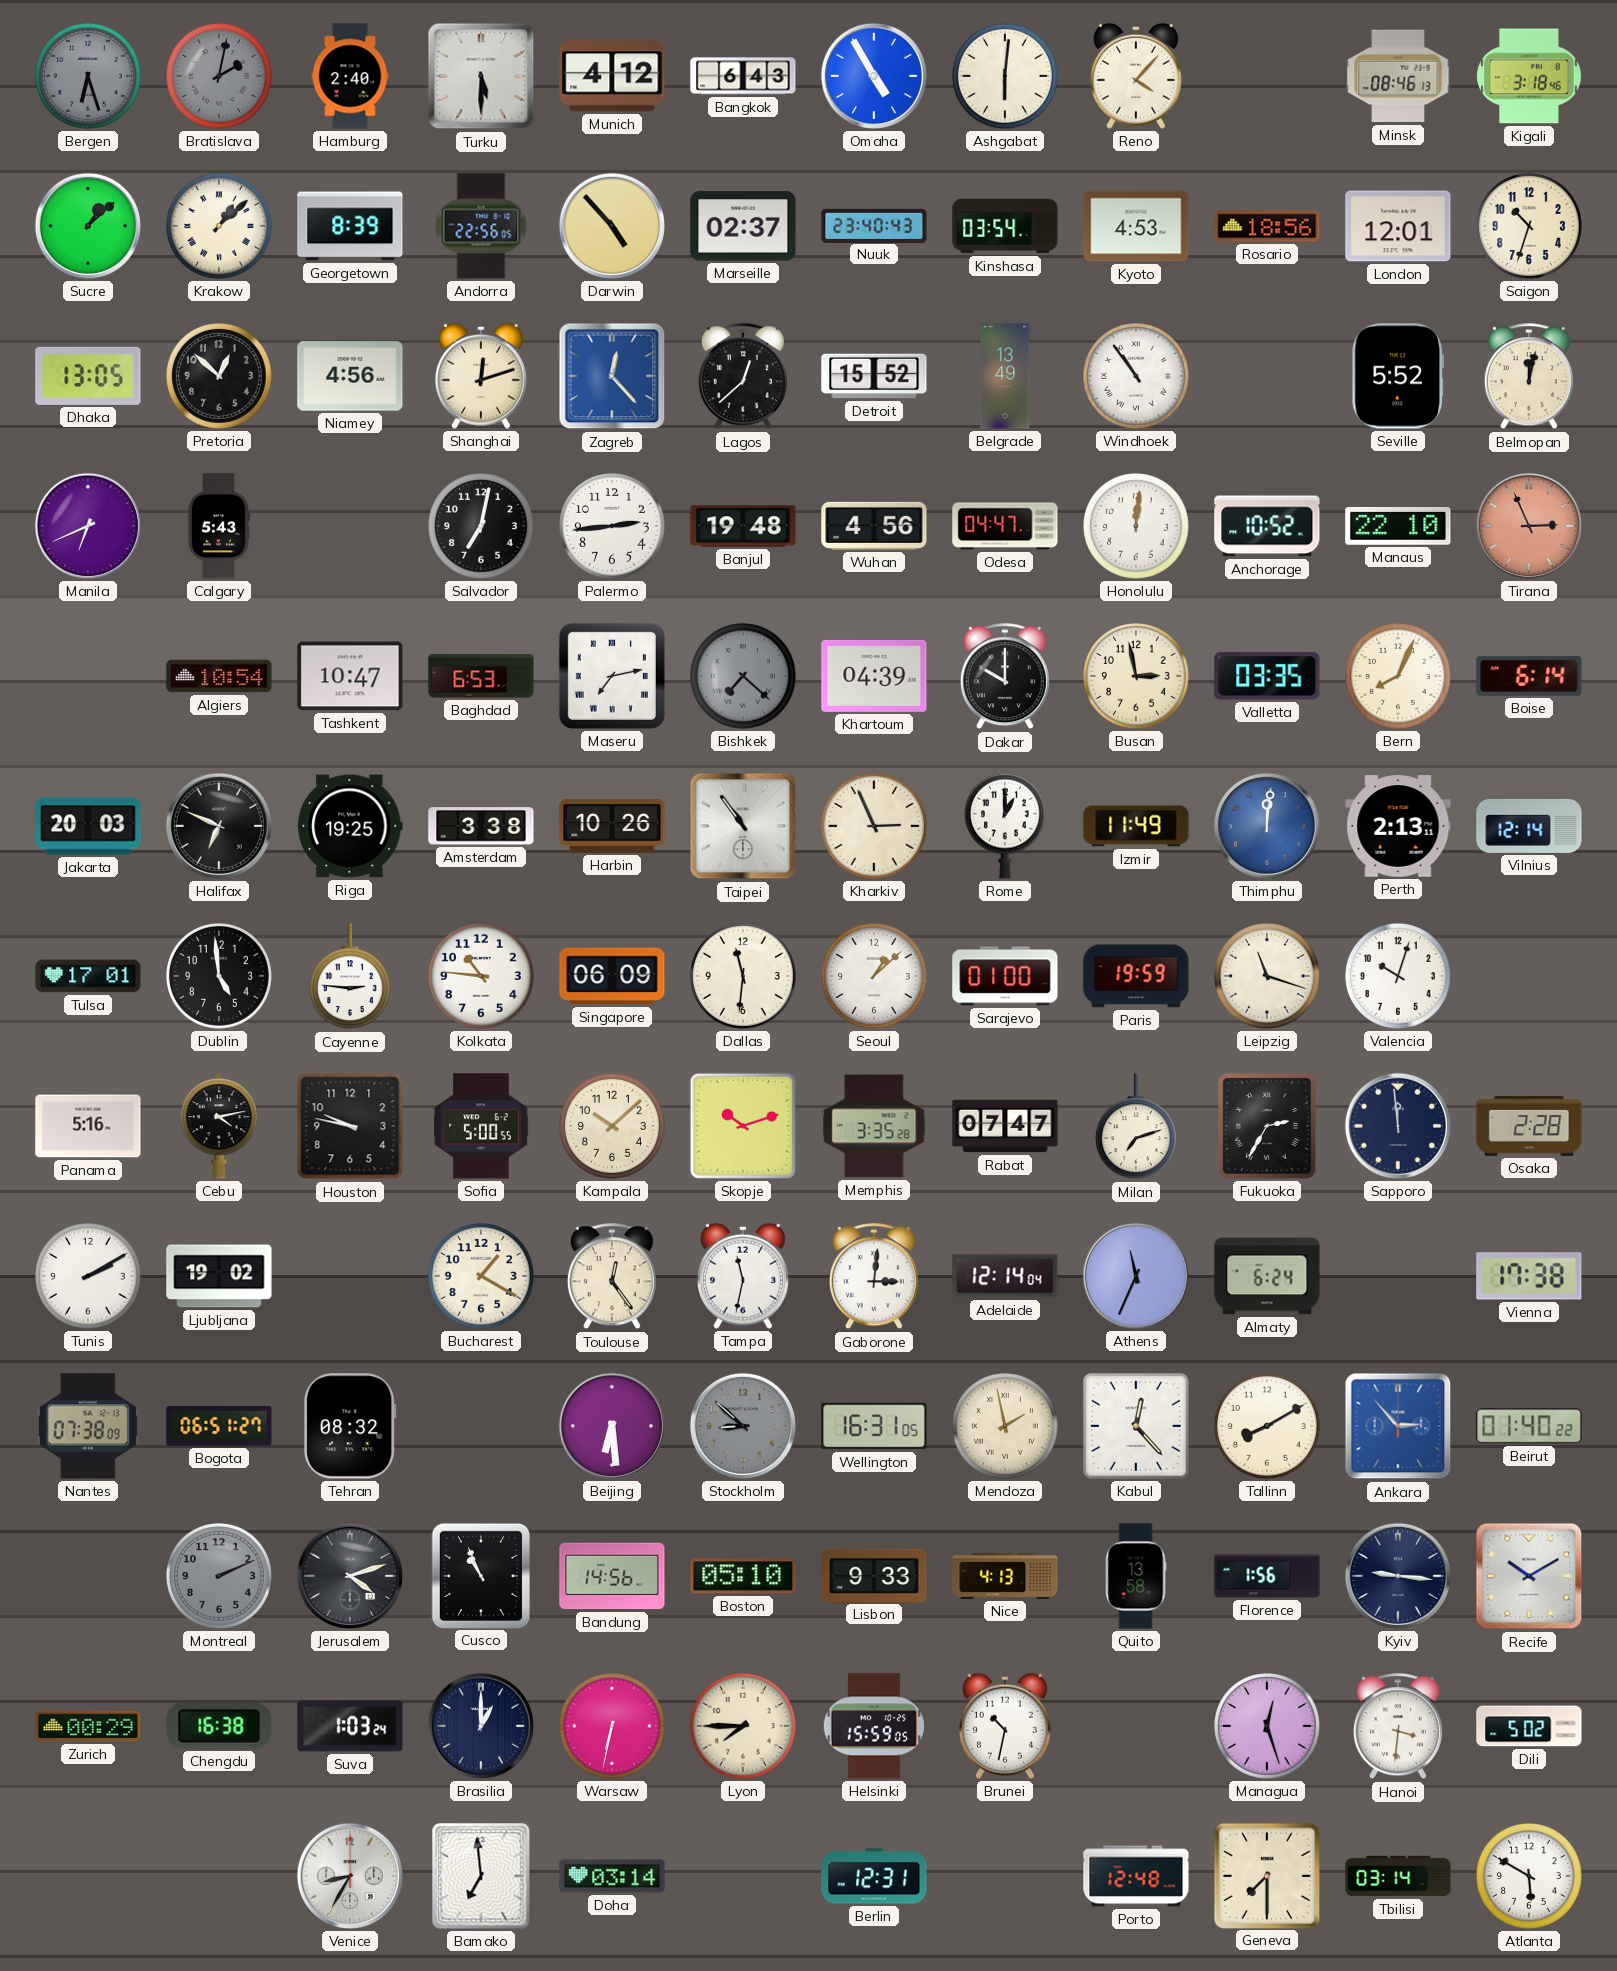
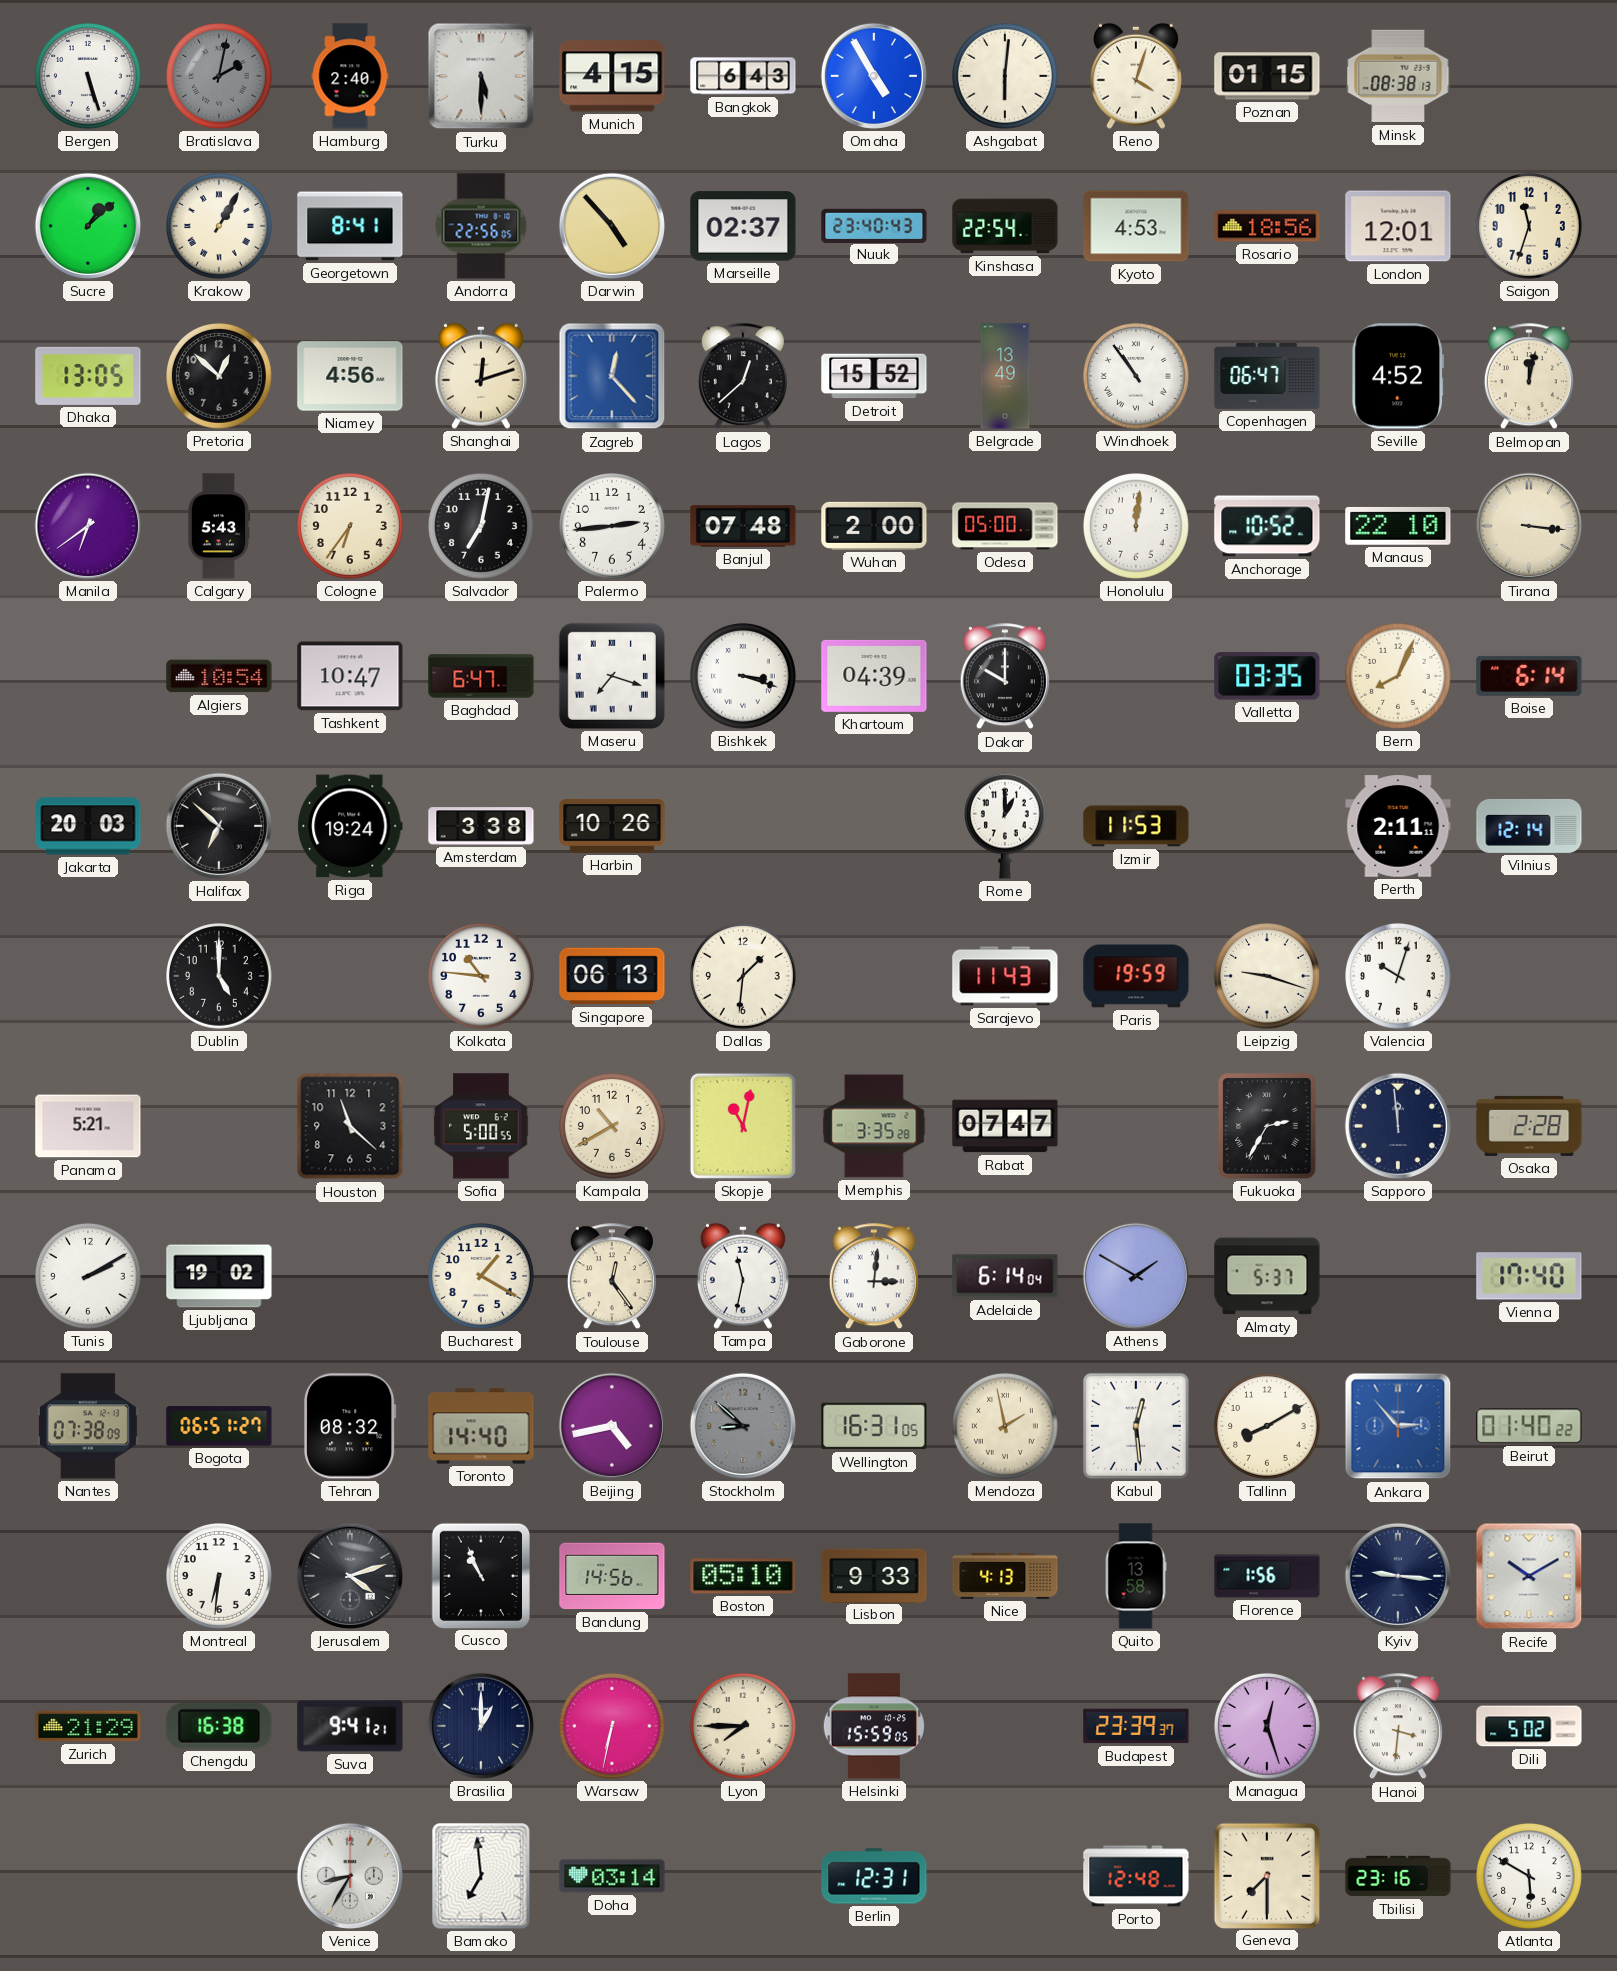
Bergen: 6:27 -> 5:27 (89, 77)
Bergen dial: grey -> white (89, 77)
Munich: 4:12 -> 4:15 (612, 76)
Reno: 4:07 -> 4:03 (1136, 76)
Poznan: none -> 01:15 (1267, 76)
Minsk: 08:46 -> 08:38 (1398, 76)
Kigali: 3:18 -> none (1529, 76)
Krakow: 1:08 -> 1:05 (220, 227)
Georgetown: 8:39 -> 8:41 (350, 226)
Kinshasa: 03:54 -> 22:54 (1005, 226)
Saigon: 10:33 -> 11:33 (1530, 227)
Copenhagen: none -> 06:47 (1267, 376)
Seville: 5:52 -> 4:52 (1398, 376)
Manila: 6:41 -> 6:39 (88, 526)
Cologne: none -> 6:36 (351, 527)
Banjul: 19:48 -> 07:48 (743, 526)
Wuhan: 4:56 -> 2:00 (874, 526)
Odesa: 04:47 -> 05:00 (1005, 526)
Tirana: 2:56 -> 3:16 (1529, 526)
Tirana dial: salmon -> cream (1529, 526)
Baghdad: 6:53 -> 6:47 (481, 676)
Maseru: 7:13 -> 7:18 (612, 676)
Bishkek: 7:22 -> 3:18 (744, 677)
Bishkek dial: grey -> white (744, 677)
Busan: 2:58 -> none (1137, 677)
Halifax: 6:49 -> 6:52 (219, 826)
Riga: 19:25 -> 19:24 (350, 826)
Taipei: 10:54 -> none (743, 826)
Kharkiv: 2:56 -> none (875, 827)
Izmir: 11:49 -> 11:53 (1136, 826)
Thimphu: 12:01 -> none (1267, 826)
Perth: 2:13 -> 2:11 (1398, 826)
Tulsa: 17:01 -> none (88, 976)
Dublin: 4:59 -> 5:00 (220, 977)
Cayenne: 2:46 -> none (350, 977)
Singapore: 06:09 -> 06:13 (612, 976)
Dallas: 11:31 -> 1:31 (744, 977)
Seoul: 1:08 -> none (875, 977)
Sarajevo: 01:00 -> 11:43 (1005, 976)
Leipzig: 11:18 -> 9:18 (1268, 977)
Panama: 5:16 -> 5:21 (88, 1126)
Cebu: 4:13 -> none (219, 1126)
Houston: 9:47 -> 11:22 (350, 1126)
Kampala: 10:08 -> 10:40 (613, 1127)
Skopje: 10:12 -> 11:02 (743, 1126)
Milan: 7:12 -> none (1136, 1127)
Adelaide: 12:14 -> 6:14 (1005, 1276)
Athens: 11:34 -> 1:50 (1136, 1276)
Almaty: 6:24 -> 5:37 (1267, 1276)
Vienna: 17:38 -> 17:40 (1529, 1276)
Toronto: none -> 14:40 (481, 1426)
Beijing: 6:29 -> 4:43 (612, 1426)
Kabul: 12:23 -> 12:29 (1136, 1426)
Montreal: 2:11 -> 6:31 (220, 1577)
Montreal dial: grey -> white (220, 1577)
Zurich: 00:29 -> 21:29 (88, 1726)
Suva: 1:03 -> 9:41 (350, 1726)
Brunei: 10:32 -> none (1005, 1726)
Budapest: none -> 23:39 (1136, 1726)
Tbilisi: 03:14 -> 23:16 (1398, 1876)
